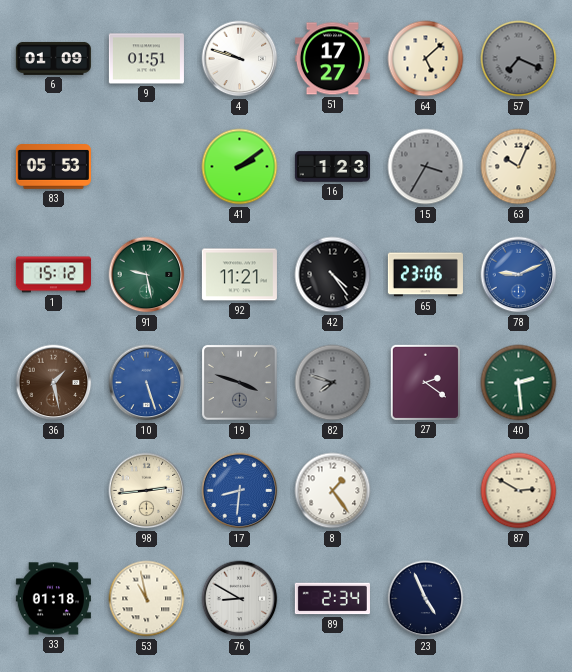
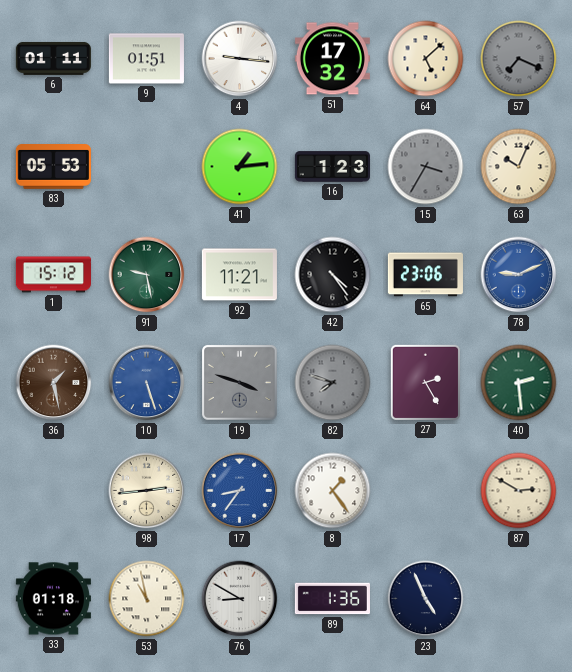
6: 01:09 -> 01:11 (53, 58)
4: 9:48 -> 9:16 (240, 59)
51: 17:27 -> 17:32 (332, 59)
41: 2:09 -> 1:14 (240, 167)
27: 2:21 -> 2:25 (425, 382)
17: 8:31 -> 8:36 (240, 491)
89: 2:34 -> 1:36 (332, 599)
